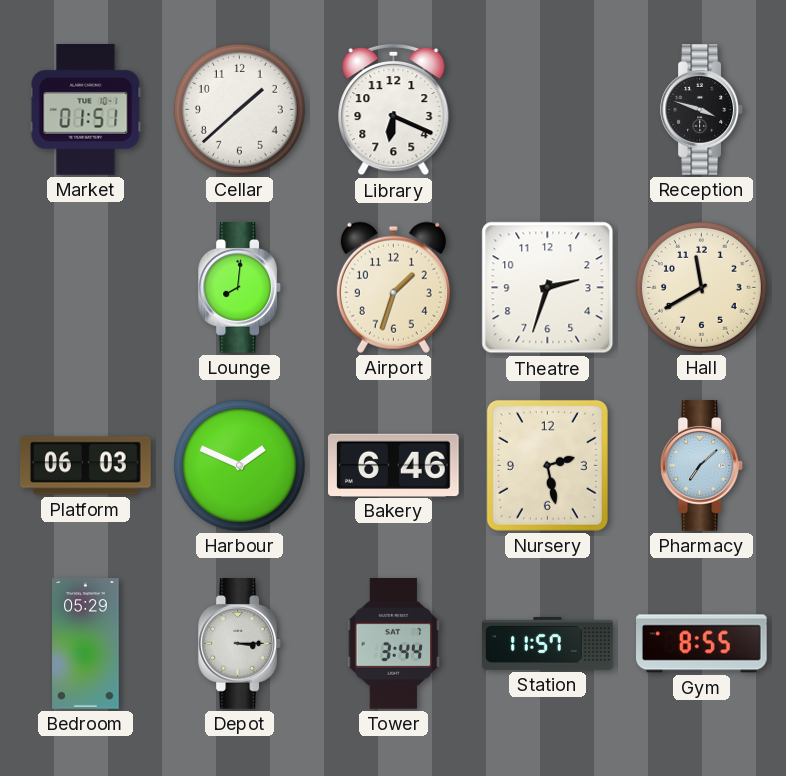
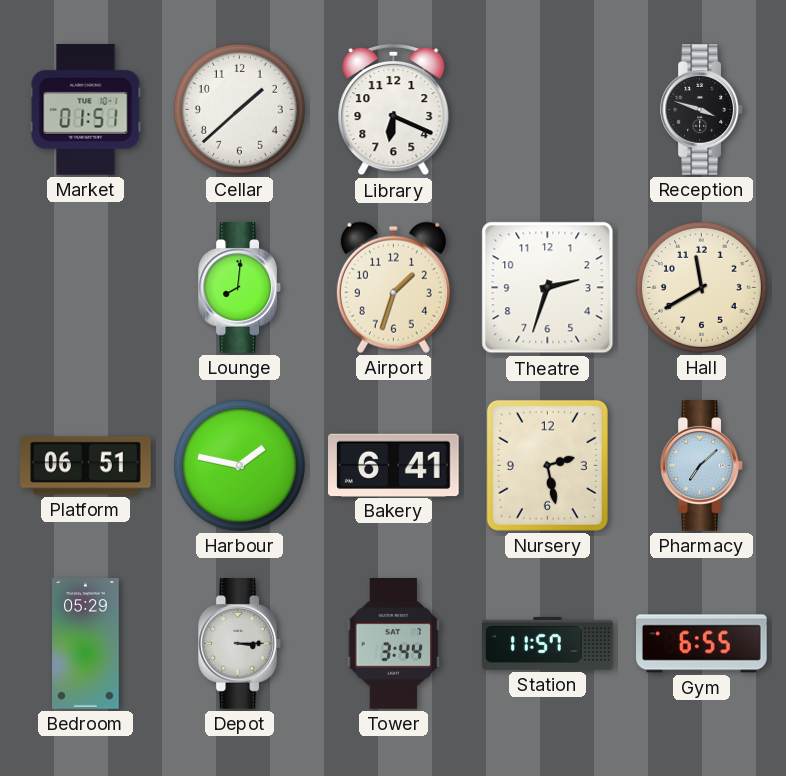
Platform: 06:03 -> 06:51 (86, 466)
Harbour: 1:49 -> 1:47 (239, 465)
Bakery: 6:46 -> 6:41 (394, 465)
Gym: 8:55 -> 6:55 (702, 644)
